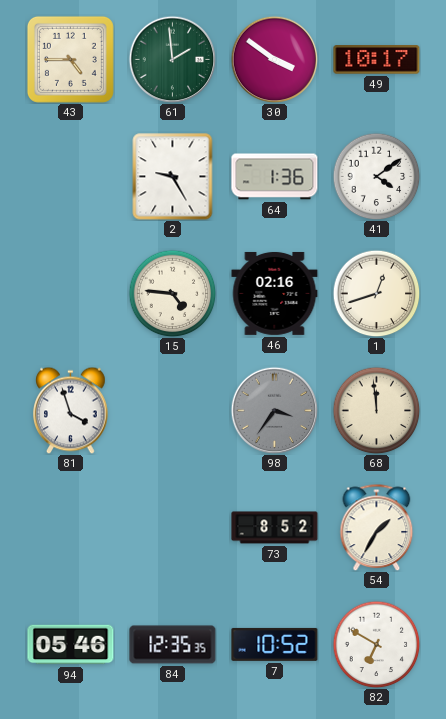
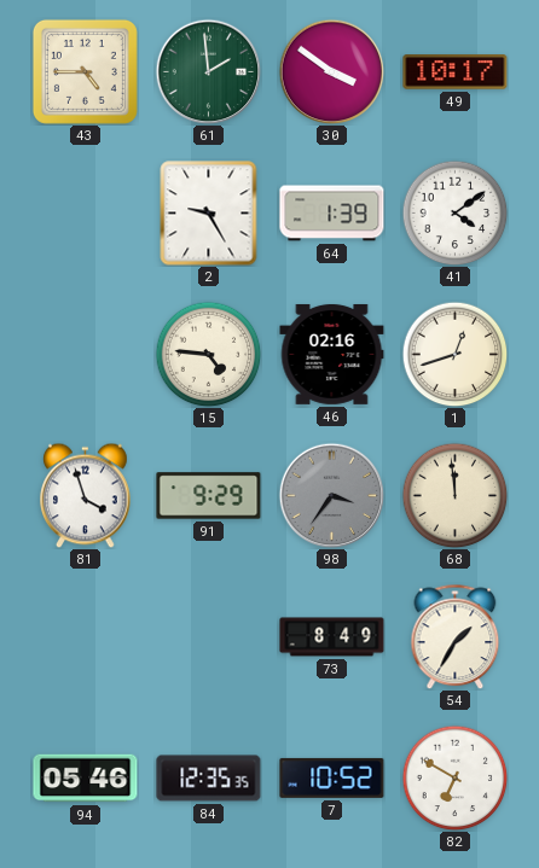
64: 1:36 -> 1:39 (332, 214)
91: none -> 9:29 (209, 496)
73: 8:52 -> 8:49 (332, 637)
